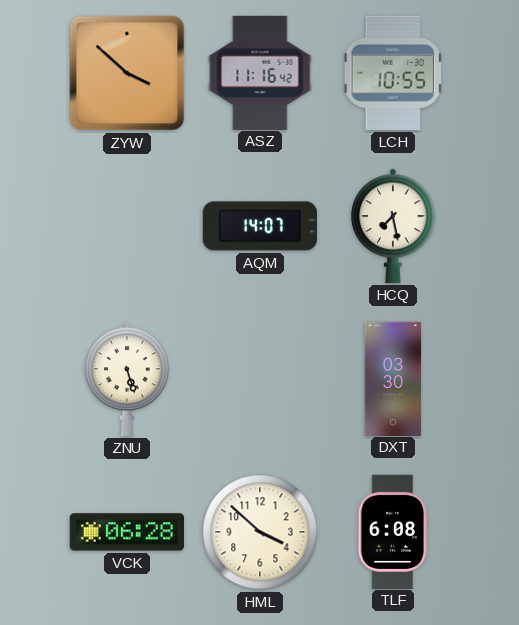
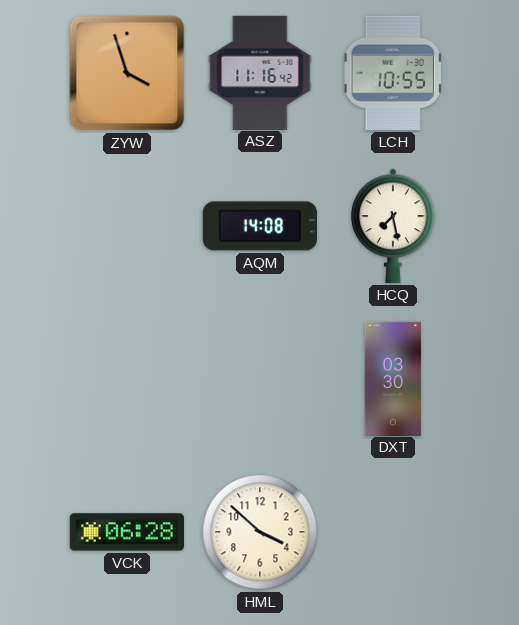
ZYW: 3:52 -> 3:57 (127, 73)
AQM: 14:07 -> 14:08 (260, 226)
ZNU: 5:27 -> none (127, 379)
TLF: 6:08 -> none (392, 531)
